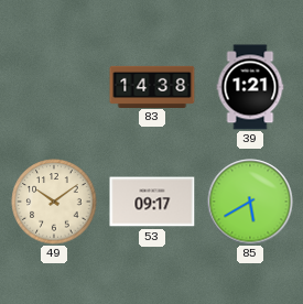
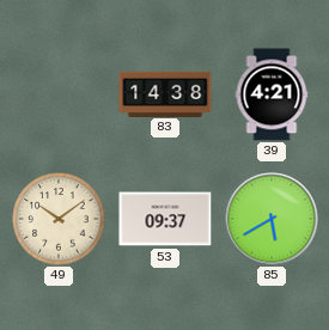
39: 1:21 -> 4:21 (272, 94)
53: 09:17 -> 09:37 (165, 219)
